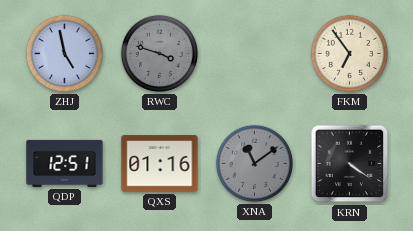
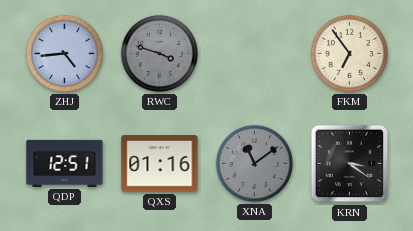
ZHJ: 4:58 -> 4:44 (64, 53)
KRN: 4:21 -> 3:21 (350, 164)
